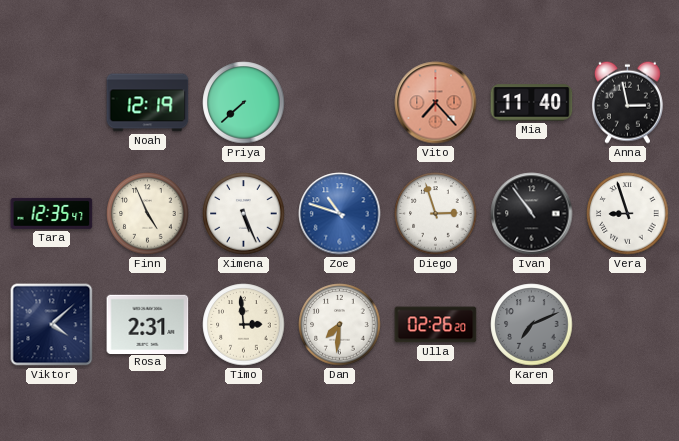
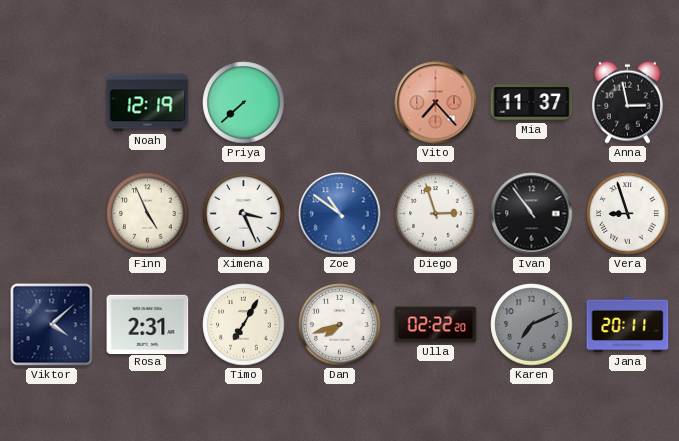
Mia: 11:40 -> 11:37 (532, 103)
Tara: 12:35 -> none (52, 213)
Ximena: 5:26 -> 3:26 (244, 214)
Zoe: 10:48 -> 10:51 (340, 214)
Timo: 2:59 -> 7:05 (244, 325)
Dan: 7:31 -> 7:42 (340, 325)
Ulla: 02:26 -> 02:22 (436, 325)
Jana: none -> 20:11 (628, 325)
